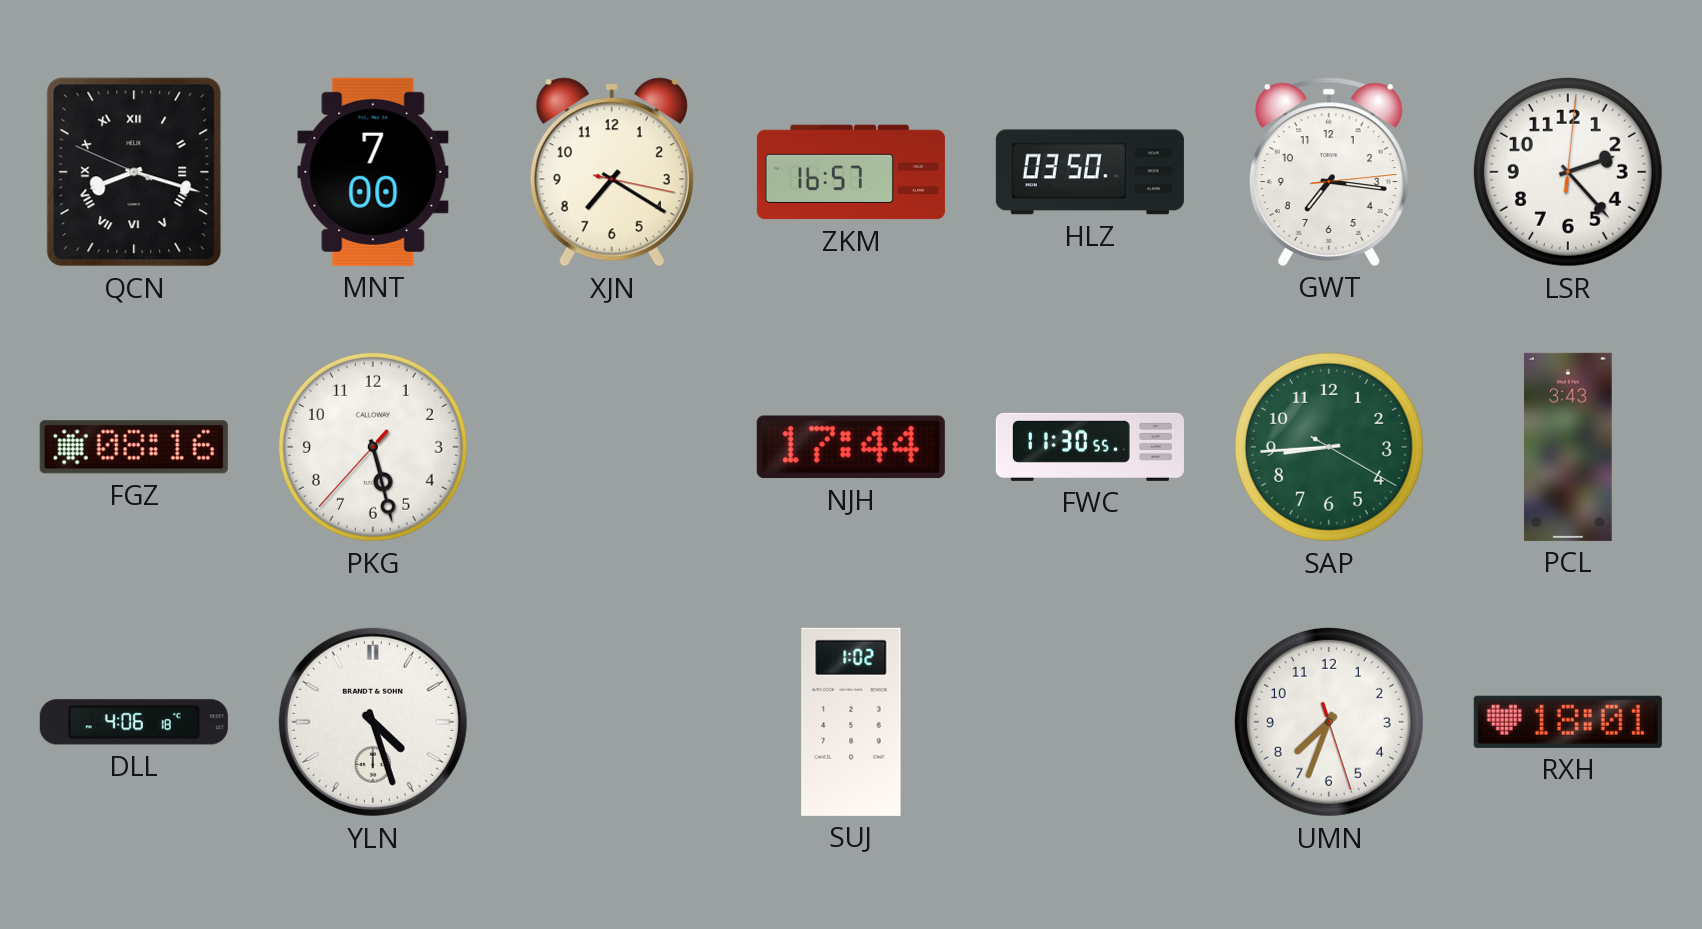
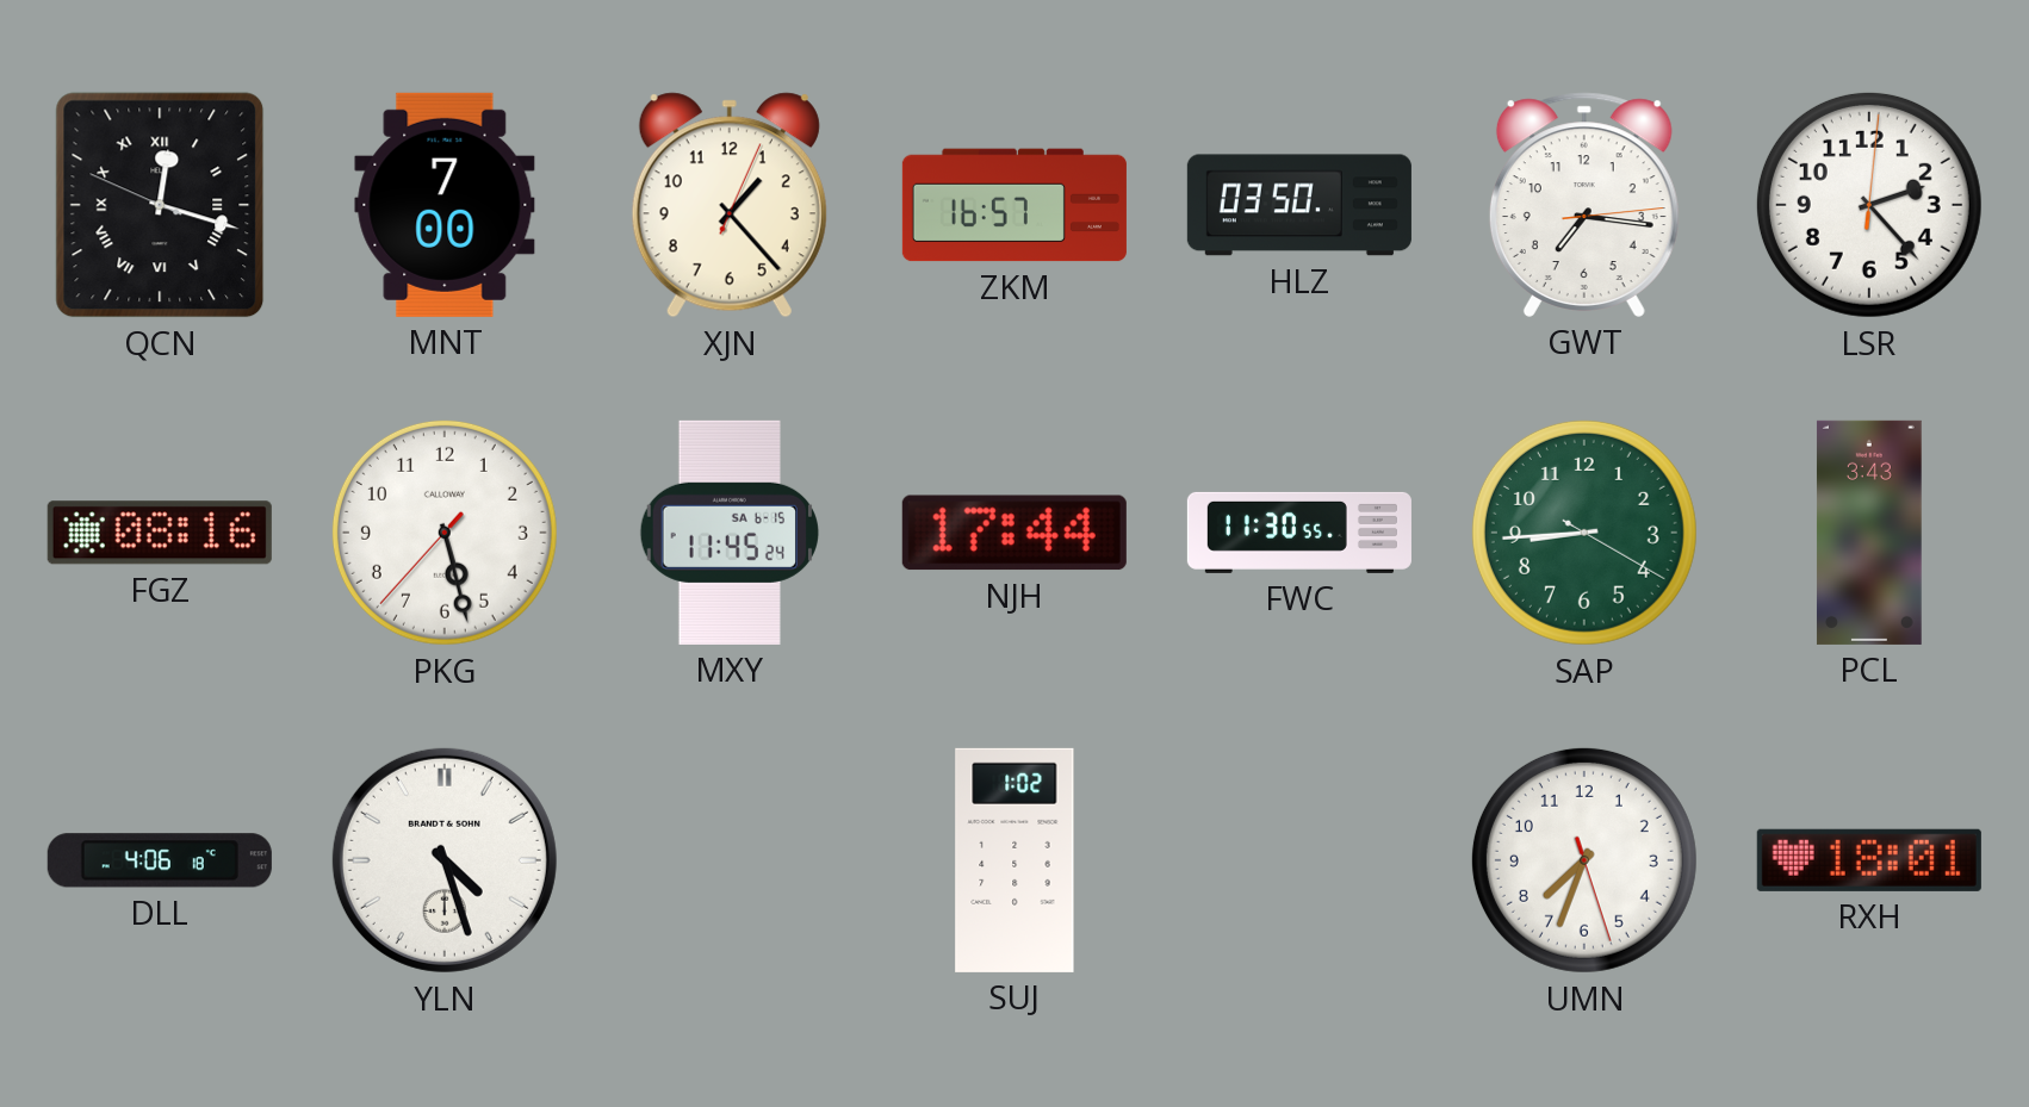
QCN: 8:17 -> 12:17 (160, 205)
XJN: 7:20 -> 1:23 (730, 205)
MXY: none -> 11:45 (728, 533)
